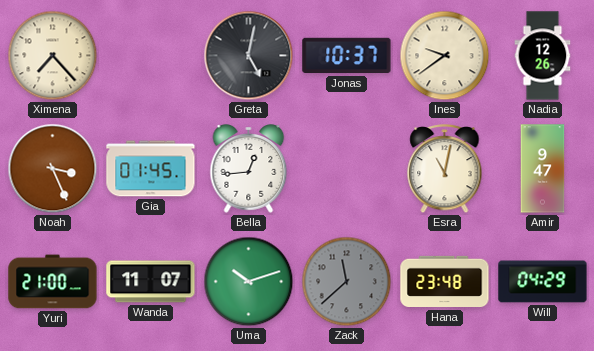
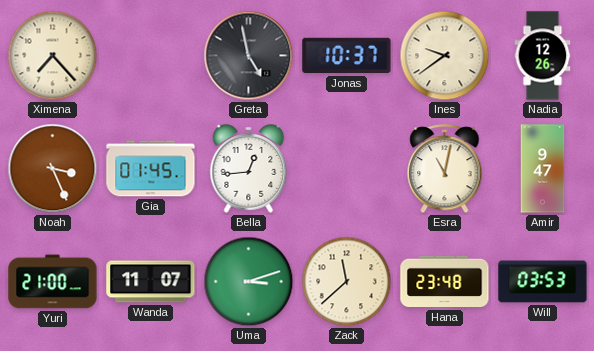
Greta: 5:02 -> 4:58 (249, 56)
Uma: 10:12 -> 3:12 (249, 282)
Zack dial: grey -> cream (347, 282)
Will: 04:29 -> 03:53 (543, 282)
